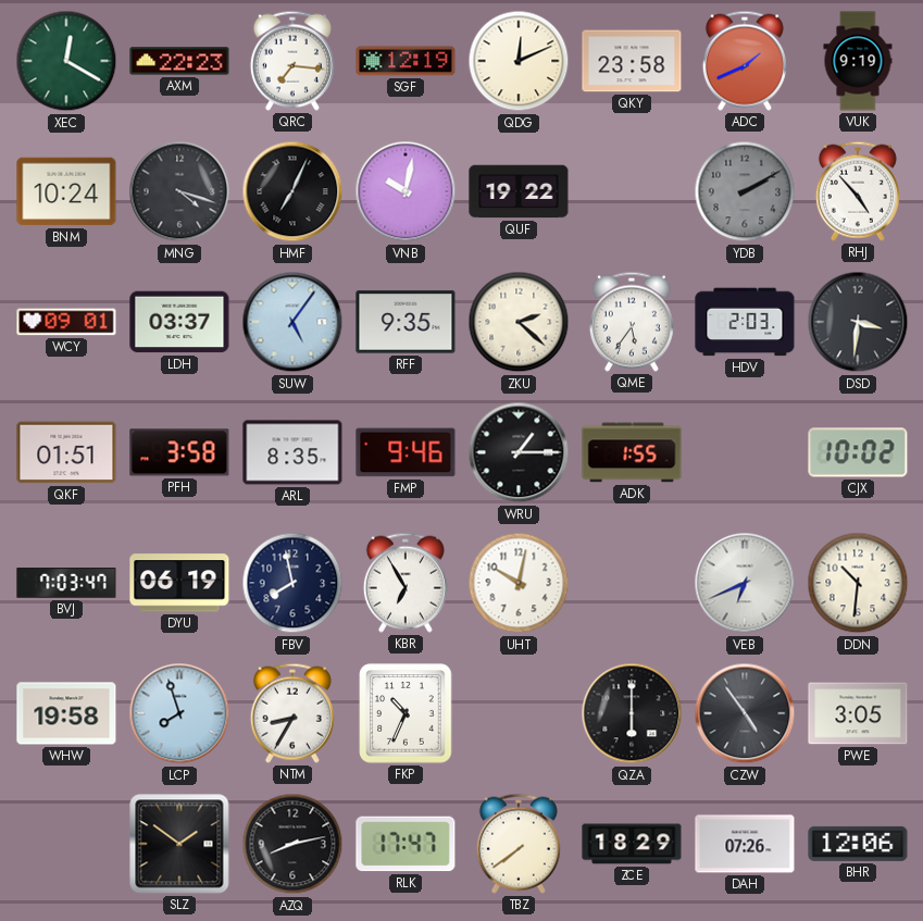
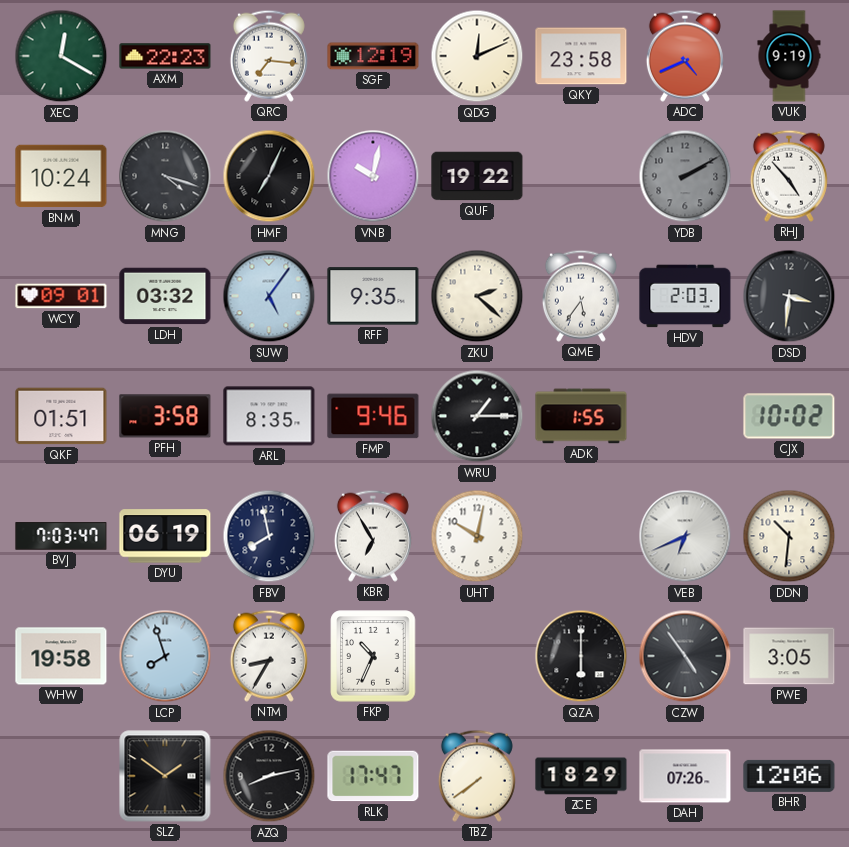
ADC: 1:41 -> 4:41 (685, 56)
LDH: 03:37 -> 03:32 (165, 296)
